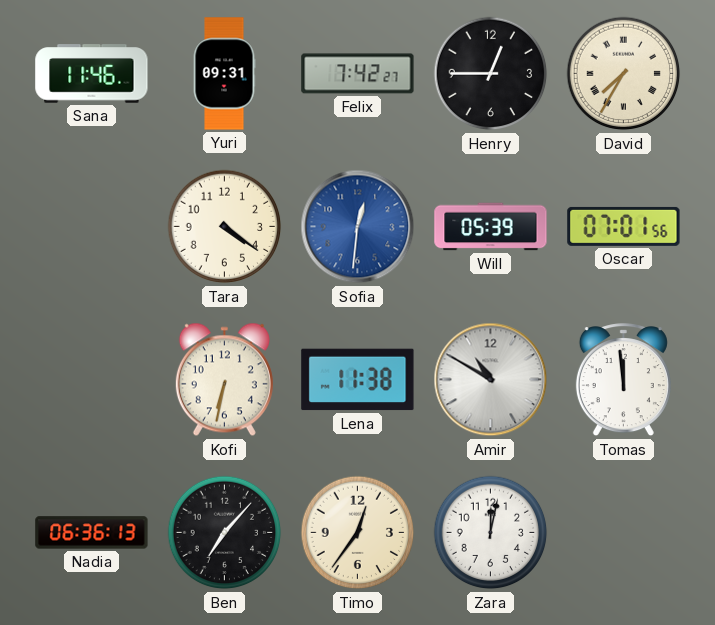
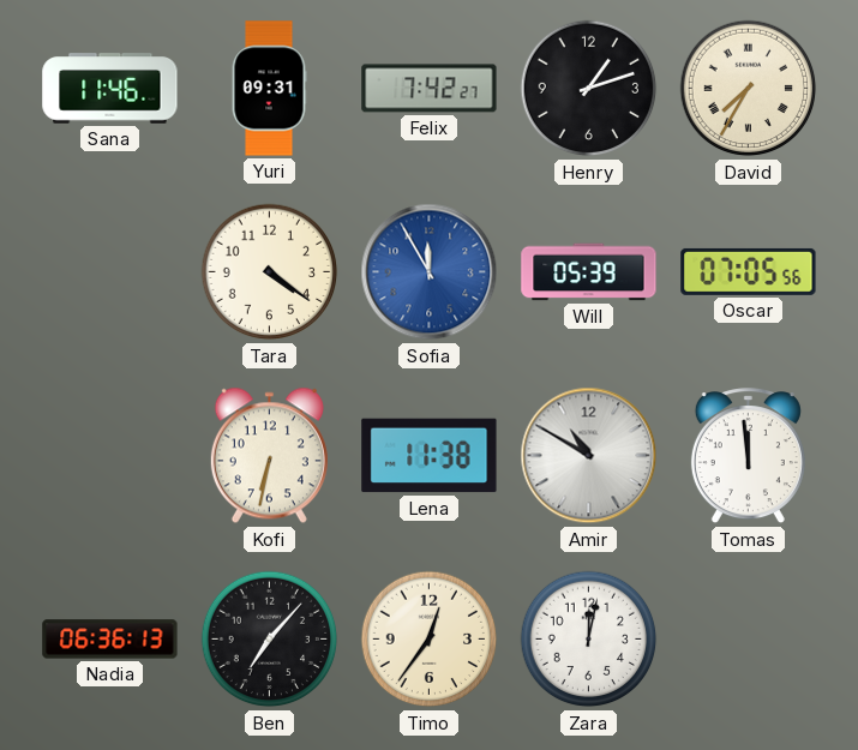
Henry: 12:45 -> 1:12 (589, 89)
Sofia: 12:31 -> 11:55 (430, 272)
Oscar: 07:01 -> 07:05 (749, 271)
